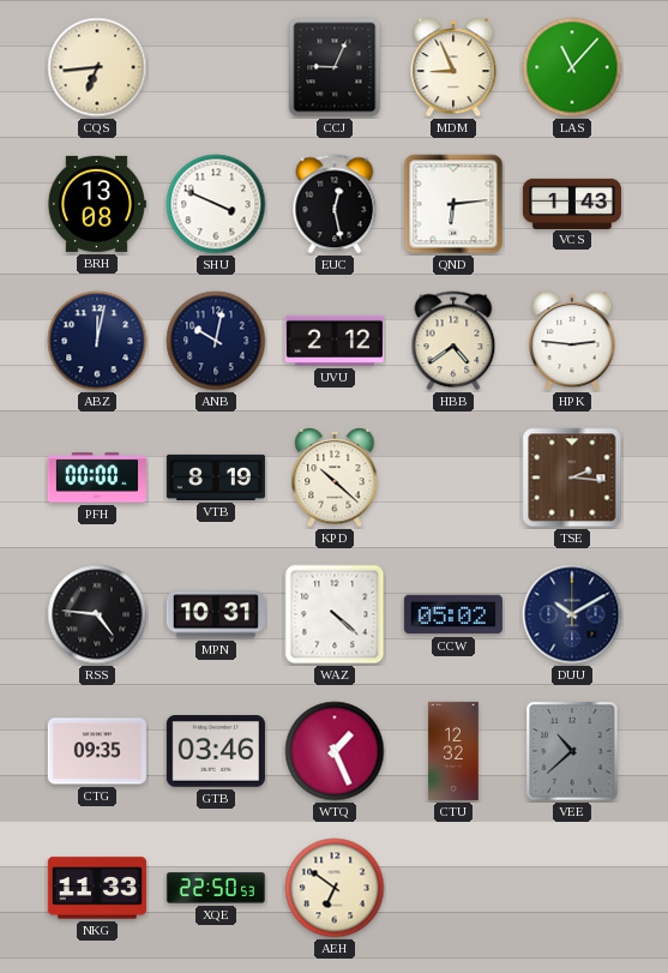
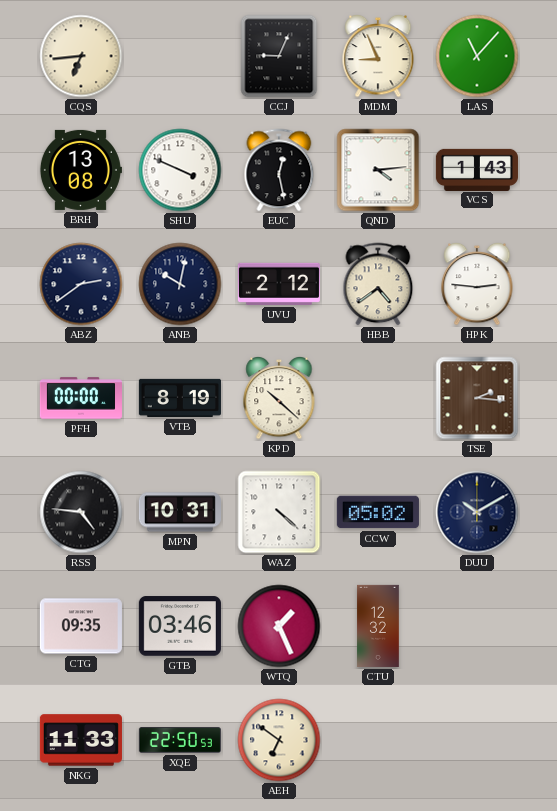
QND: 6:14 -> 4:14 (378, 170)
ABZ: 12:02 -> 2:39 (81, 284)
VEE: 10:38 -> none (572, 751)
